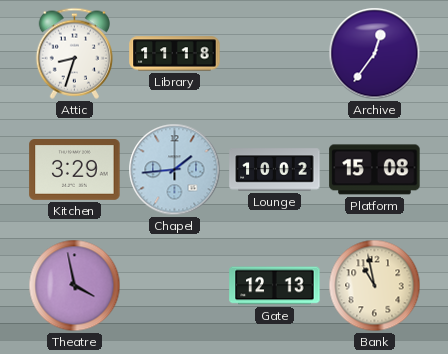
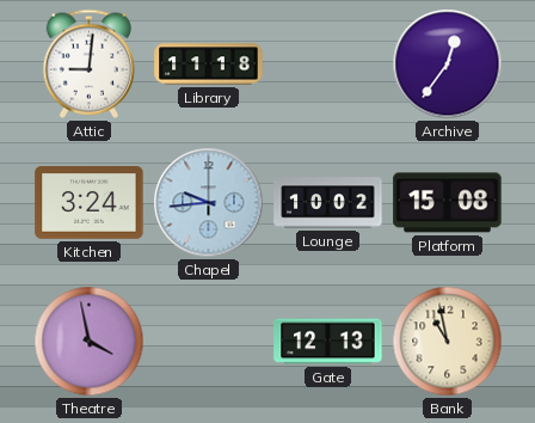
Attic: 8:33 -> 9:01 (88, 63)
Kitchen: 3:29 -> 3:24 (90, 203)
Chapel: 1:44 -> 9:44 (209, 203)
